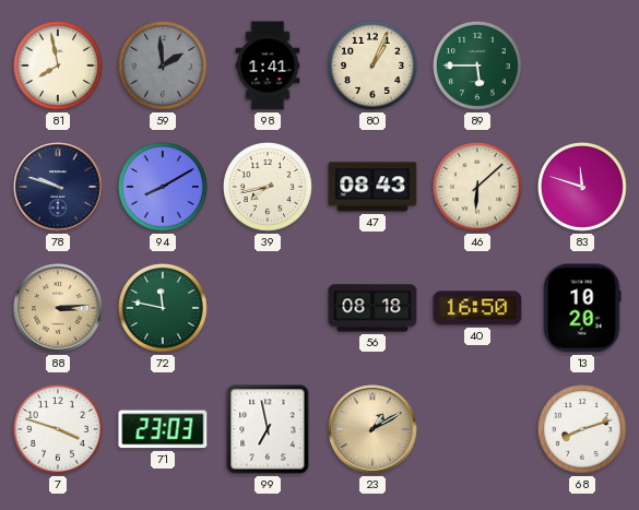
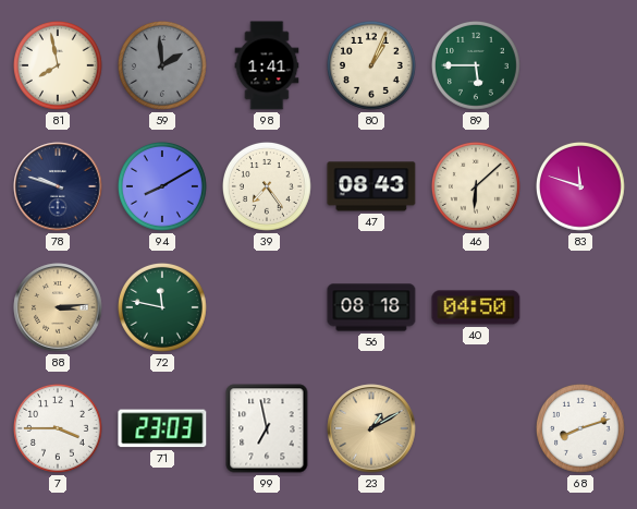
39: 7:43 -> 7:24 (268, 187)
40: 16:50 -> 04:50 (476, 307)
13: 10:20 -> none (582, 308)
7: 3:48 -> 3:45 (59, 429)
